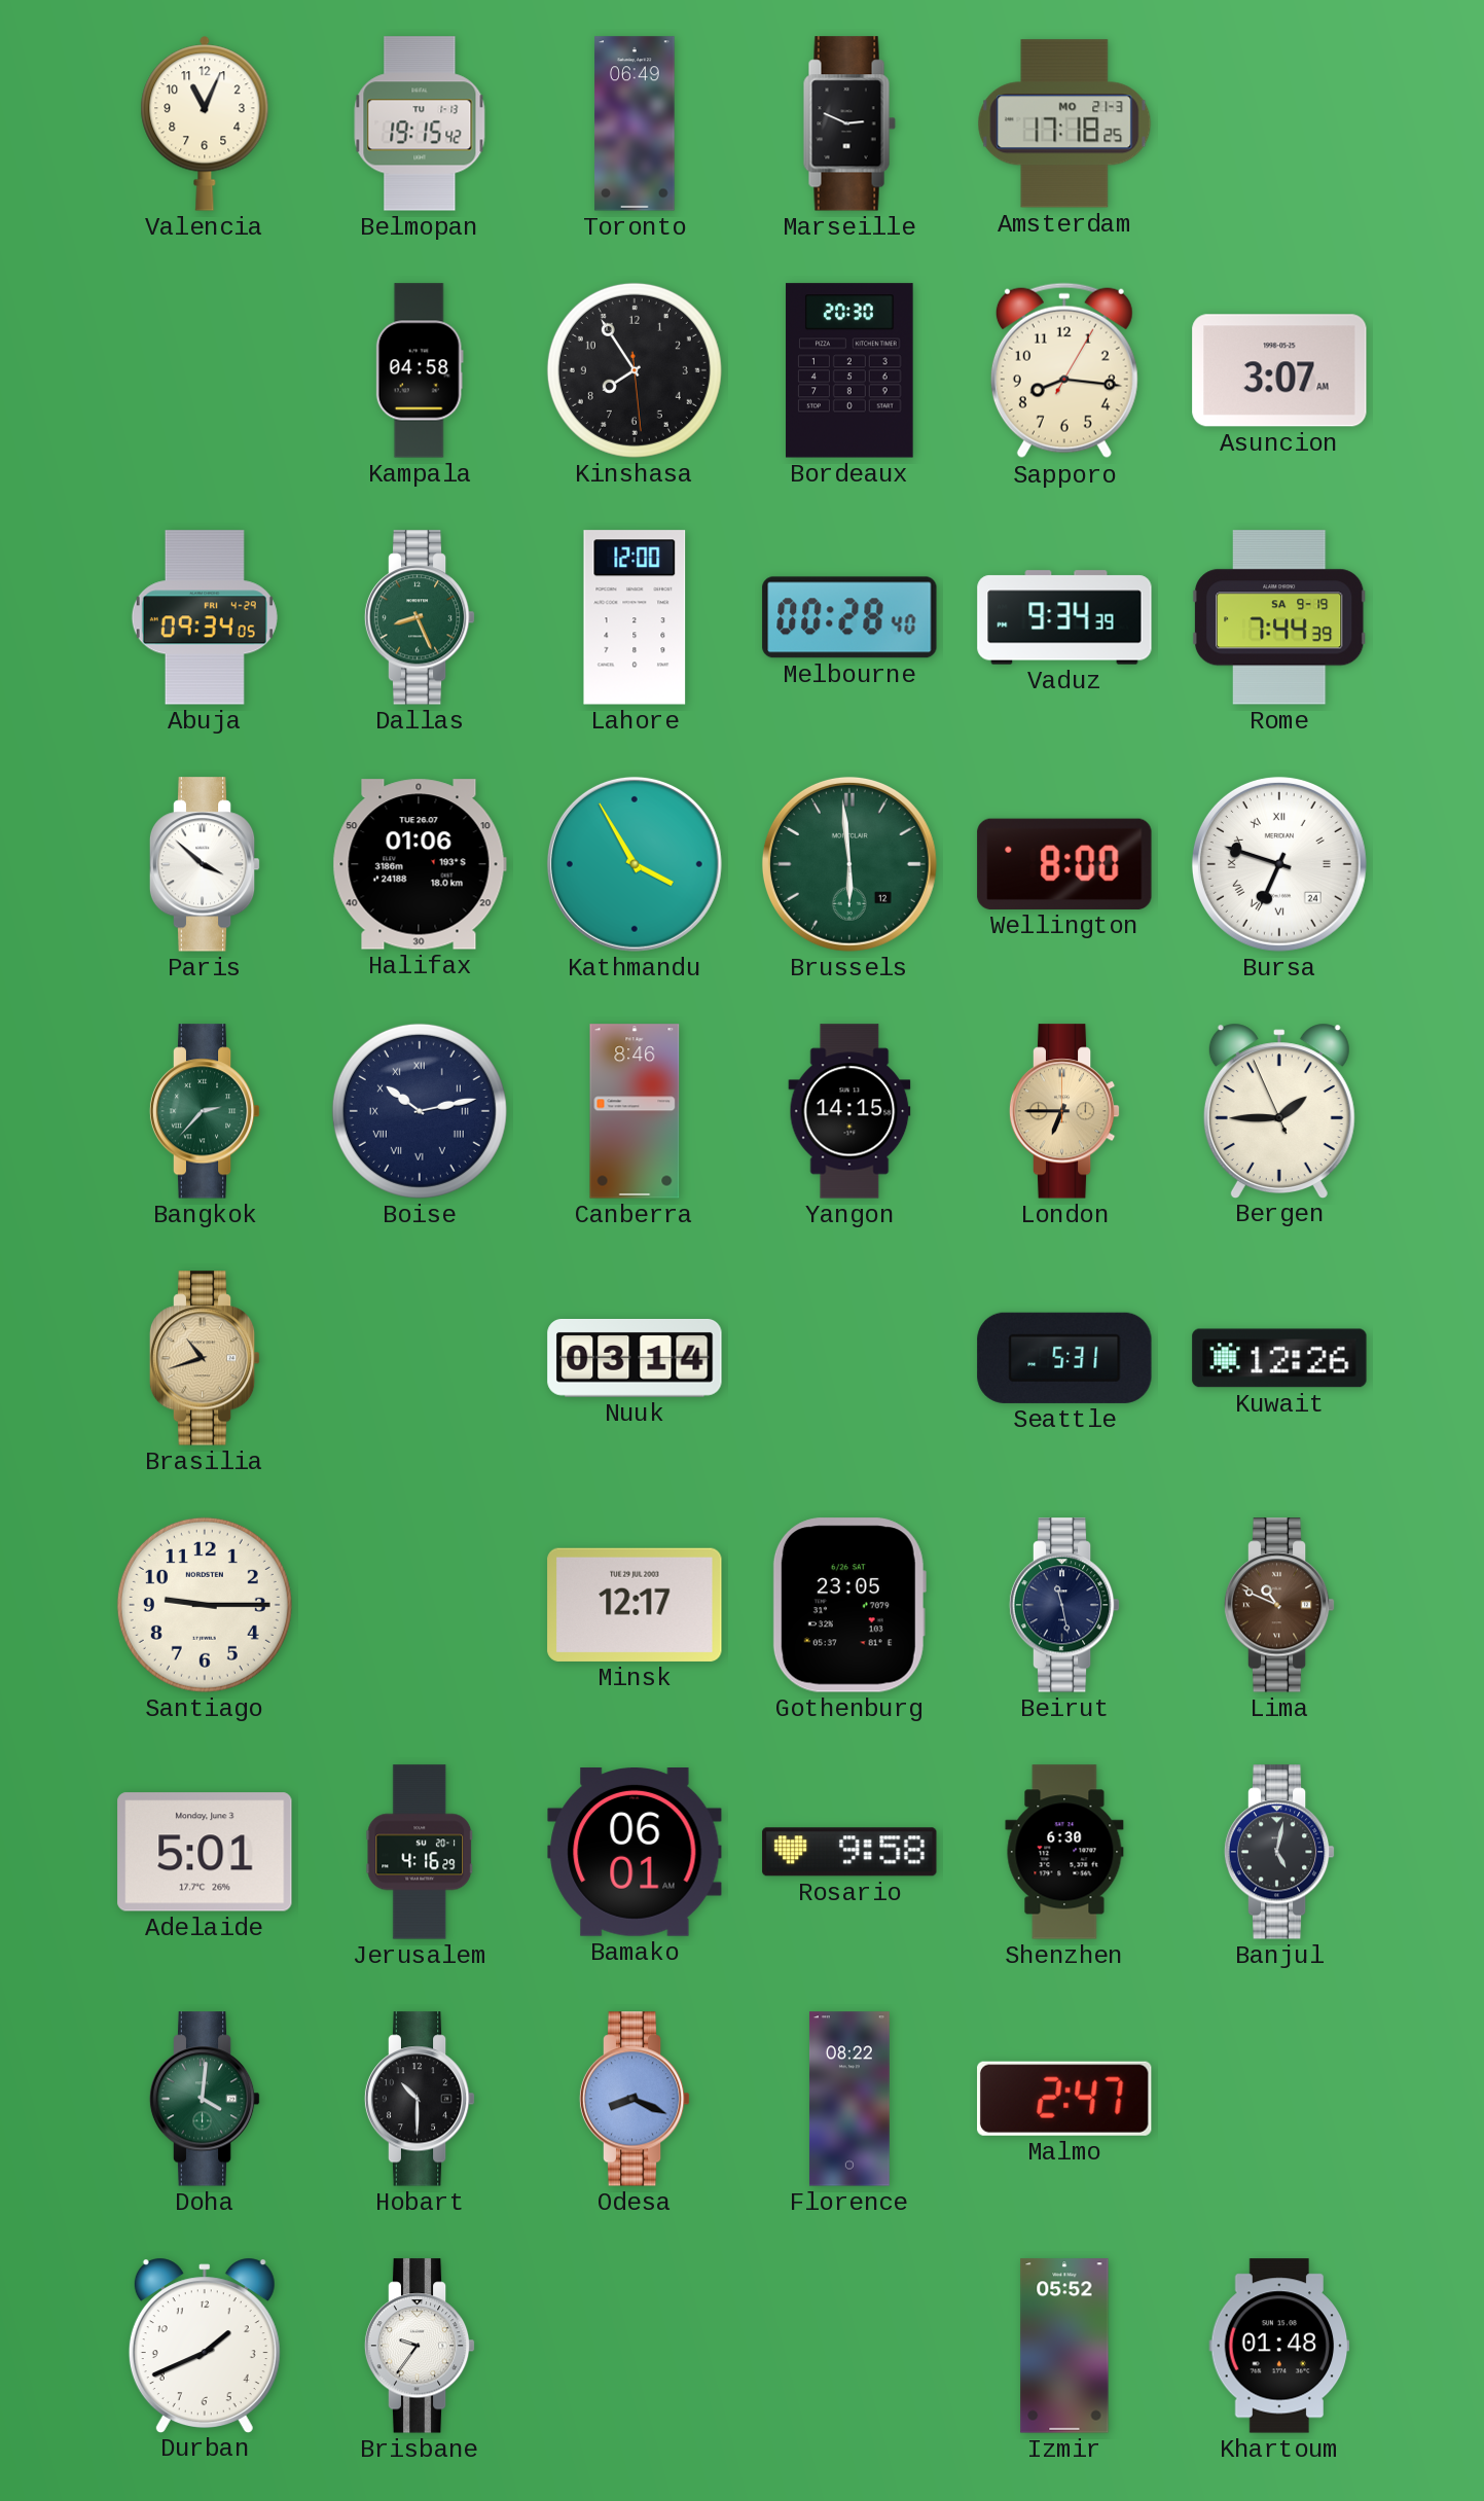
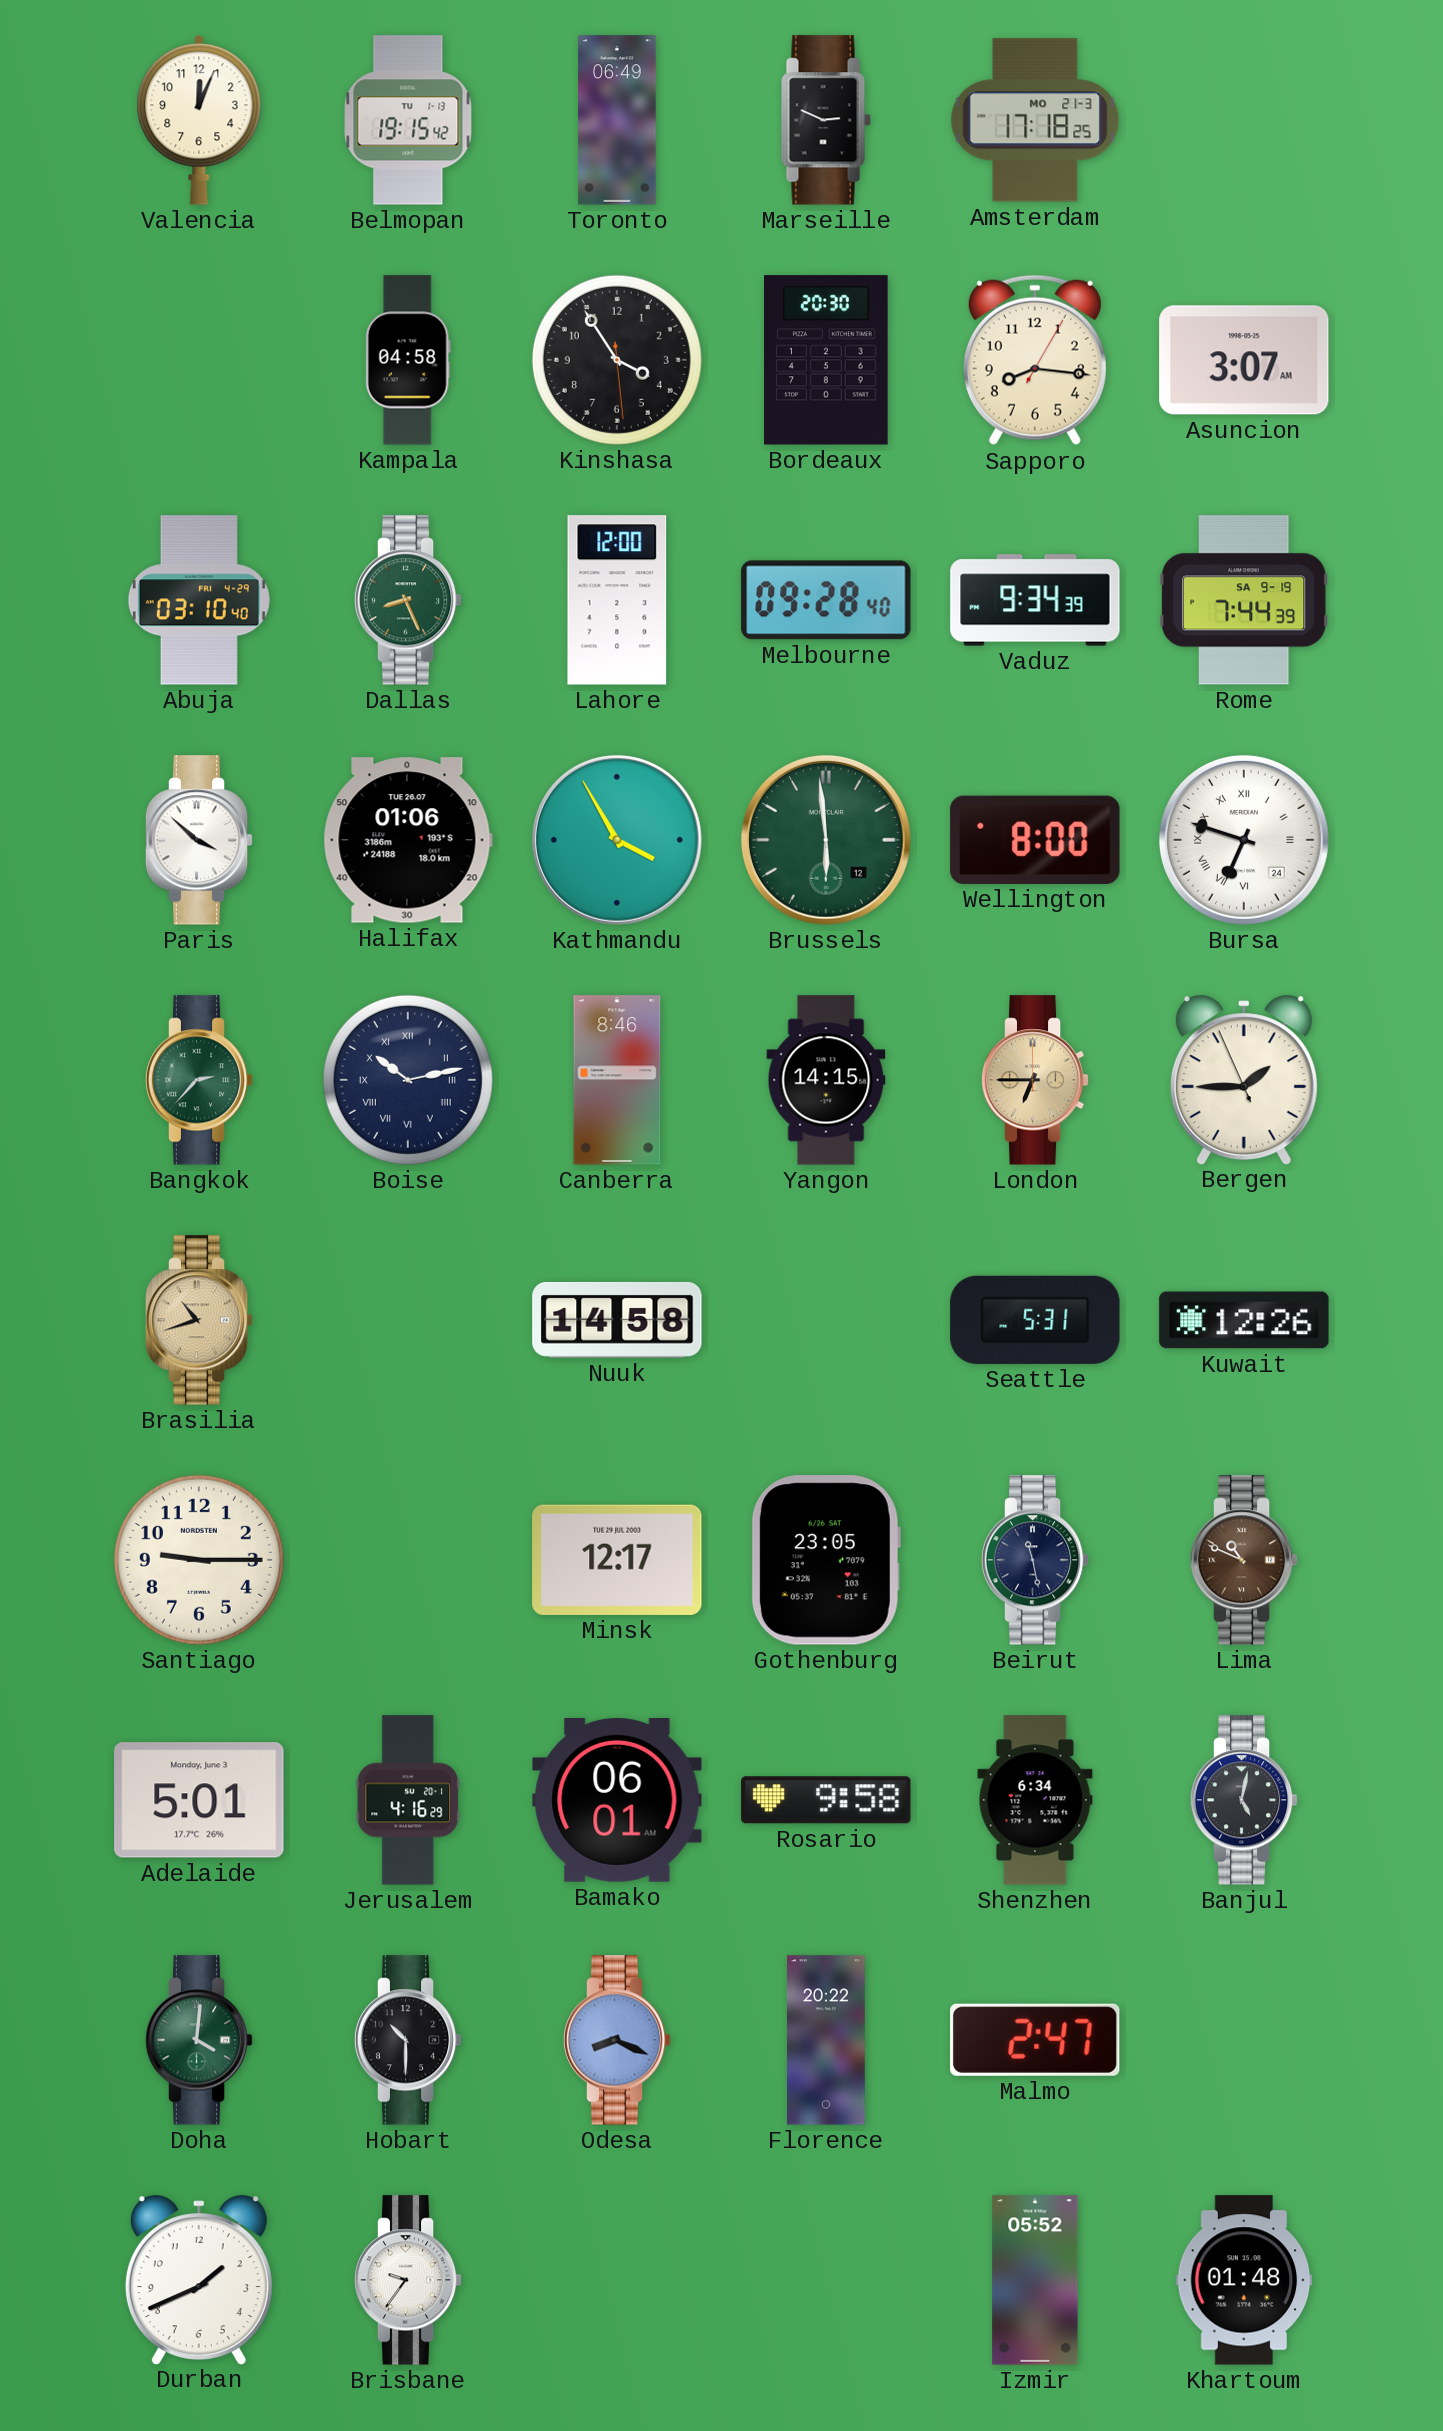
Valencia: 11:04 -> 12:04 (199, 120)
Kinshasa: 7:54 -> 3:54 (617, 360)
Abuja: 09:34 -> 03:10 (199, 600)
Melbourne: 00:28 -> 09:28 (826, 600)
Nuuk: 03:14 -> 14:58 (617, 1320)
Shenzhen: 6:30 -> 6:34 (1035, 1800)
Florence: 08:22 -> 20:22 (826, 2040)
